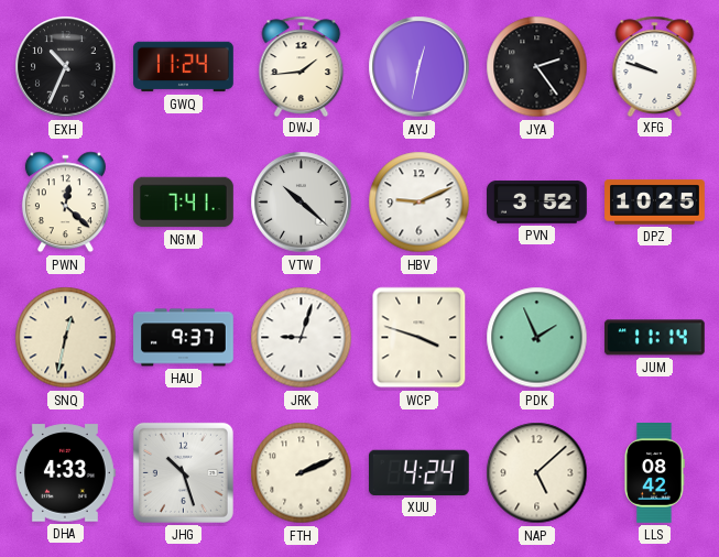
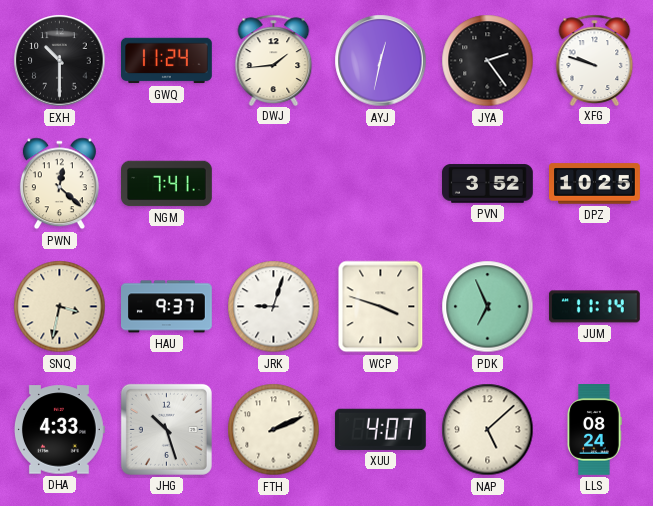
EXH: 10:34 -> 10:30 (60, 61)
VTW: 10:22 -> none (302, 203)
HBV: 9:11 -> none (420, 203)
SNQ: 12:32 -> 3:32 (60, 307)
PDK: 1:56 -> 6:56 (488, 307)
XUU: 4:24 -> 4:07 (380, 429)
LLS: 08:42 -> 08:24 (594, 430)
